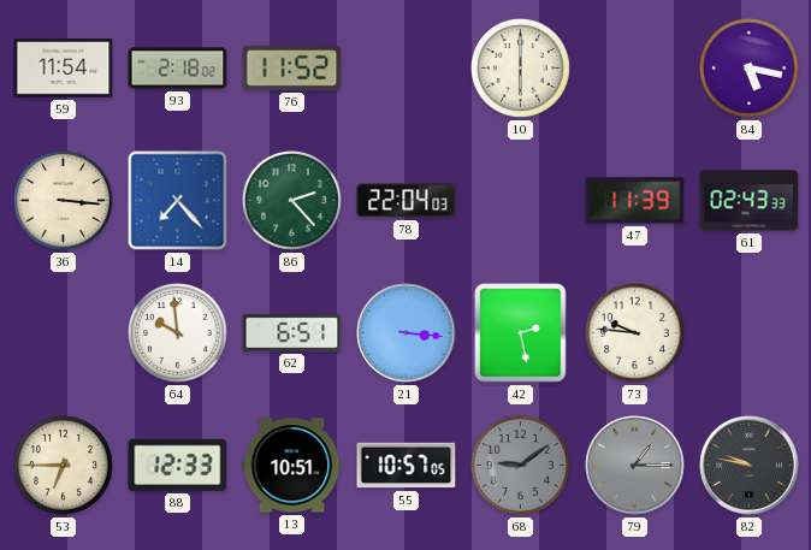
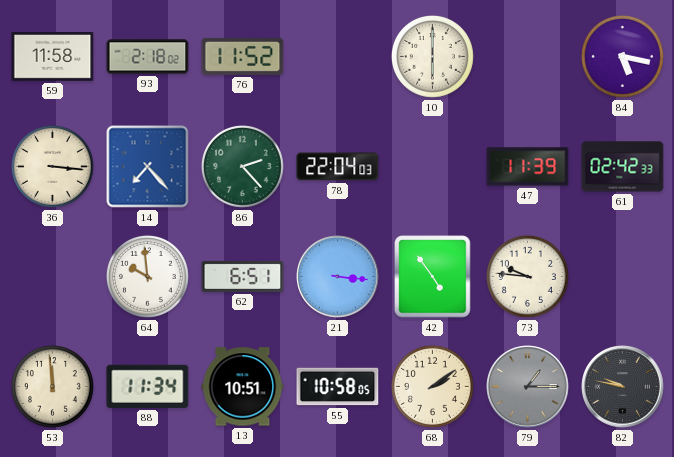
59: 11:54 -> 11:58 (53, 57)
61: 02:43 -> 02:42 (623, 167)
42: 2:28 -> 4:54 (433, 277)
53: 6:45 -> 11:59 (52, 386)
88: 12:33 -> 11:34 (148, 386)
55: 10:57 -> 10:58 (338, 387)
68: 9:09 -> 2:09 (432, 386)
68 dial: grey -> cream (432, 386)
